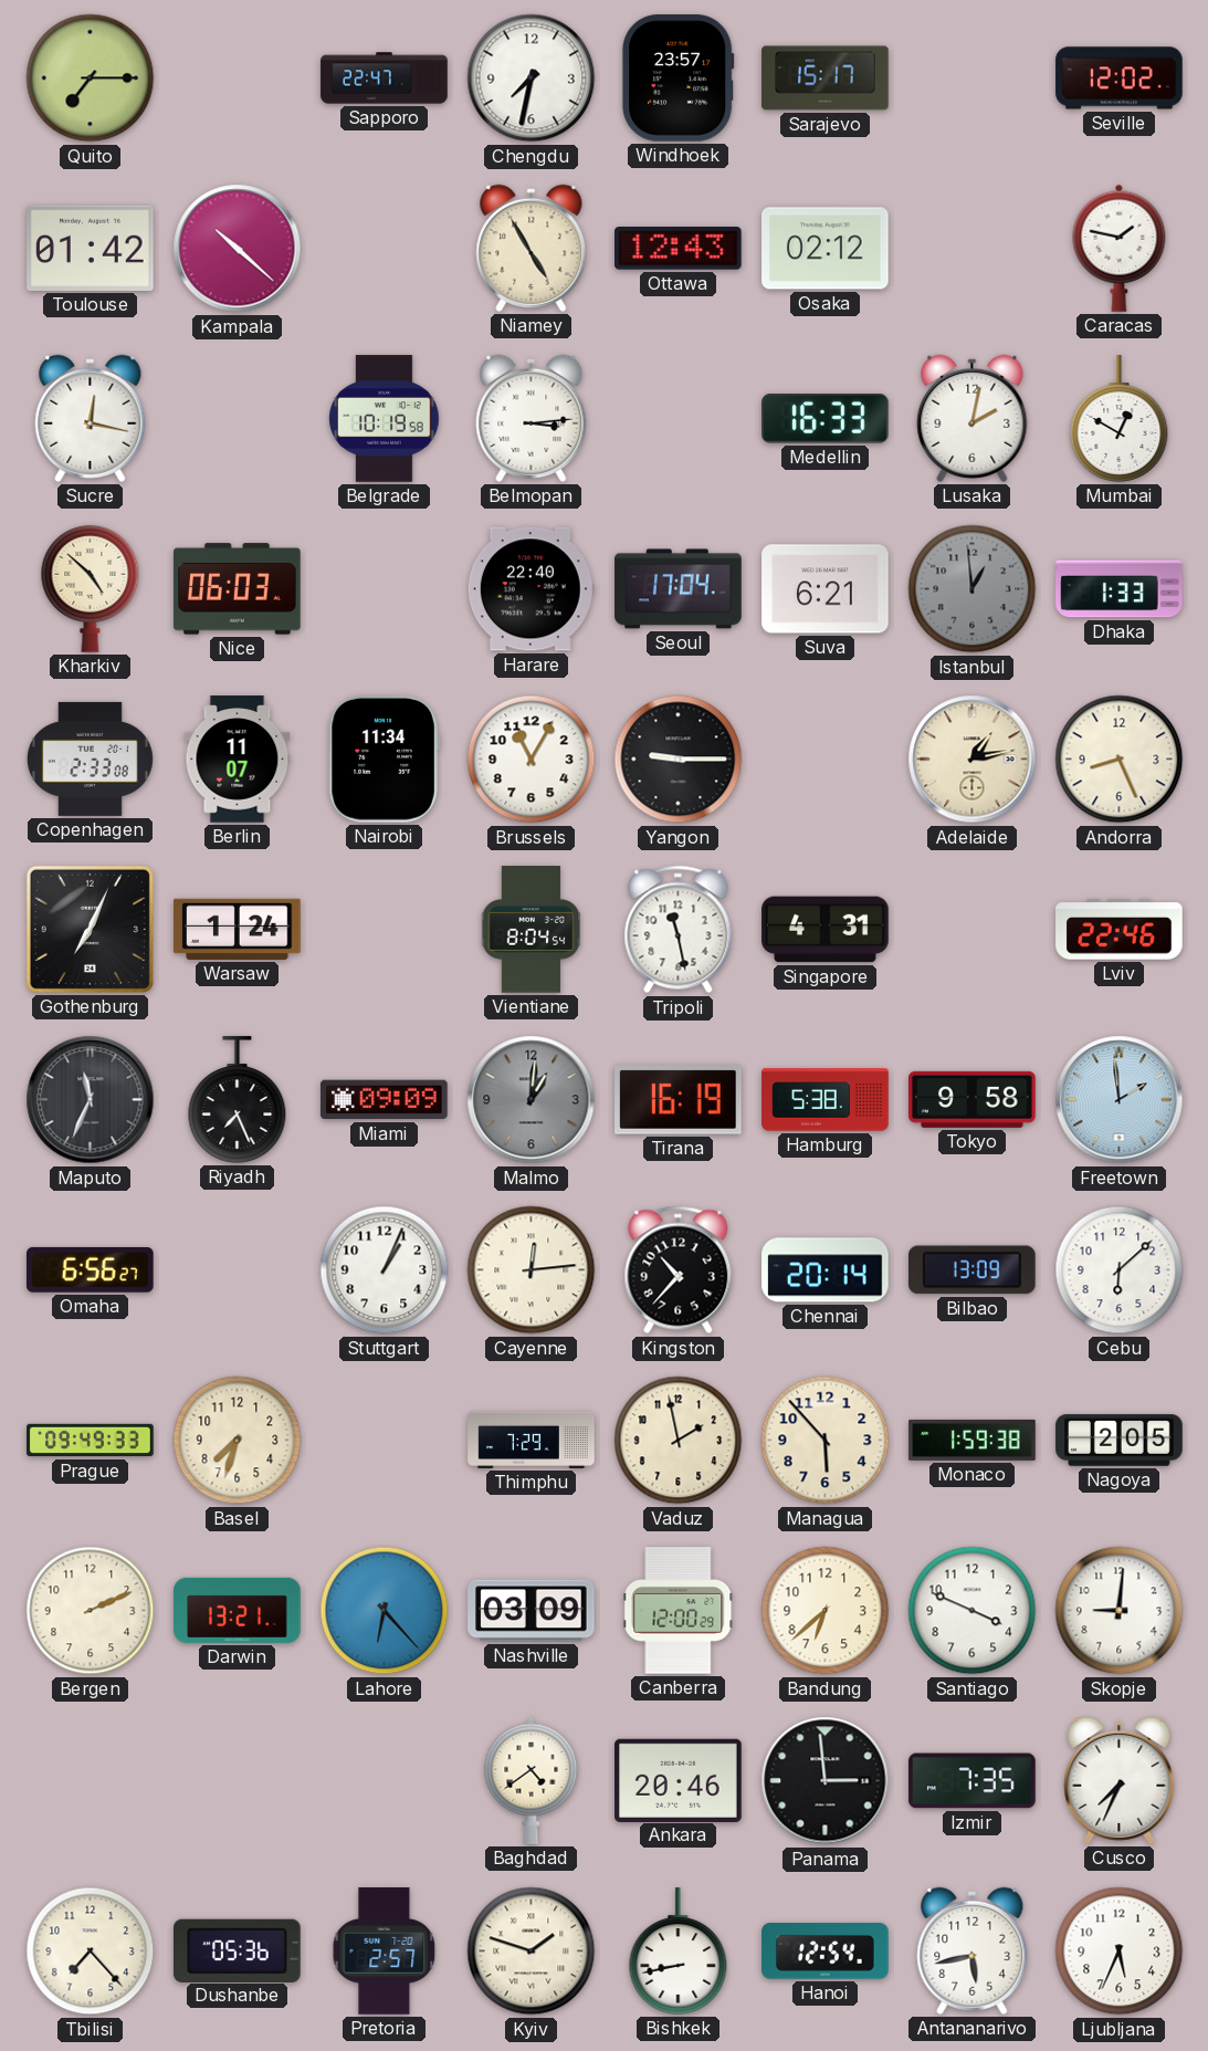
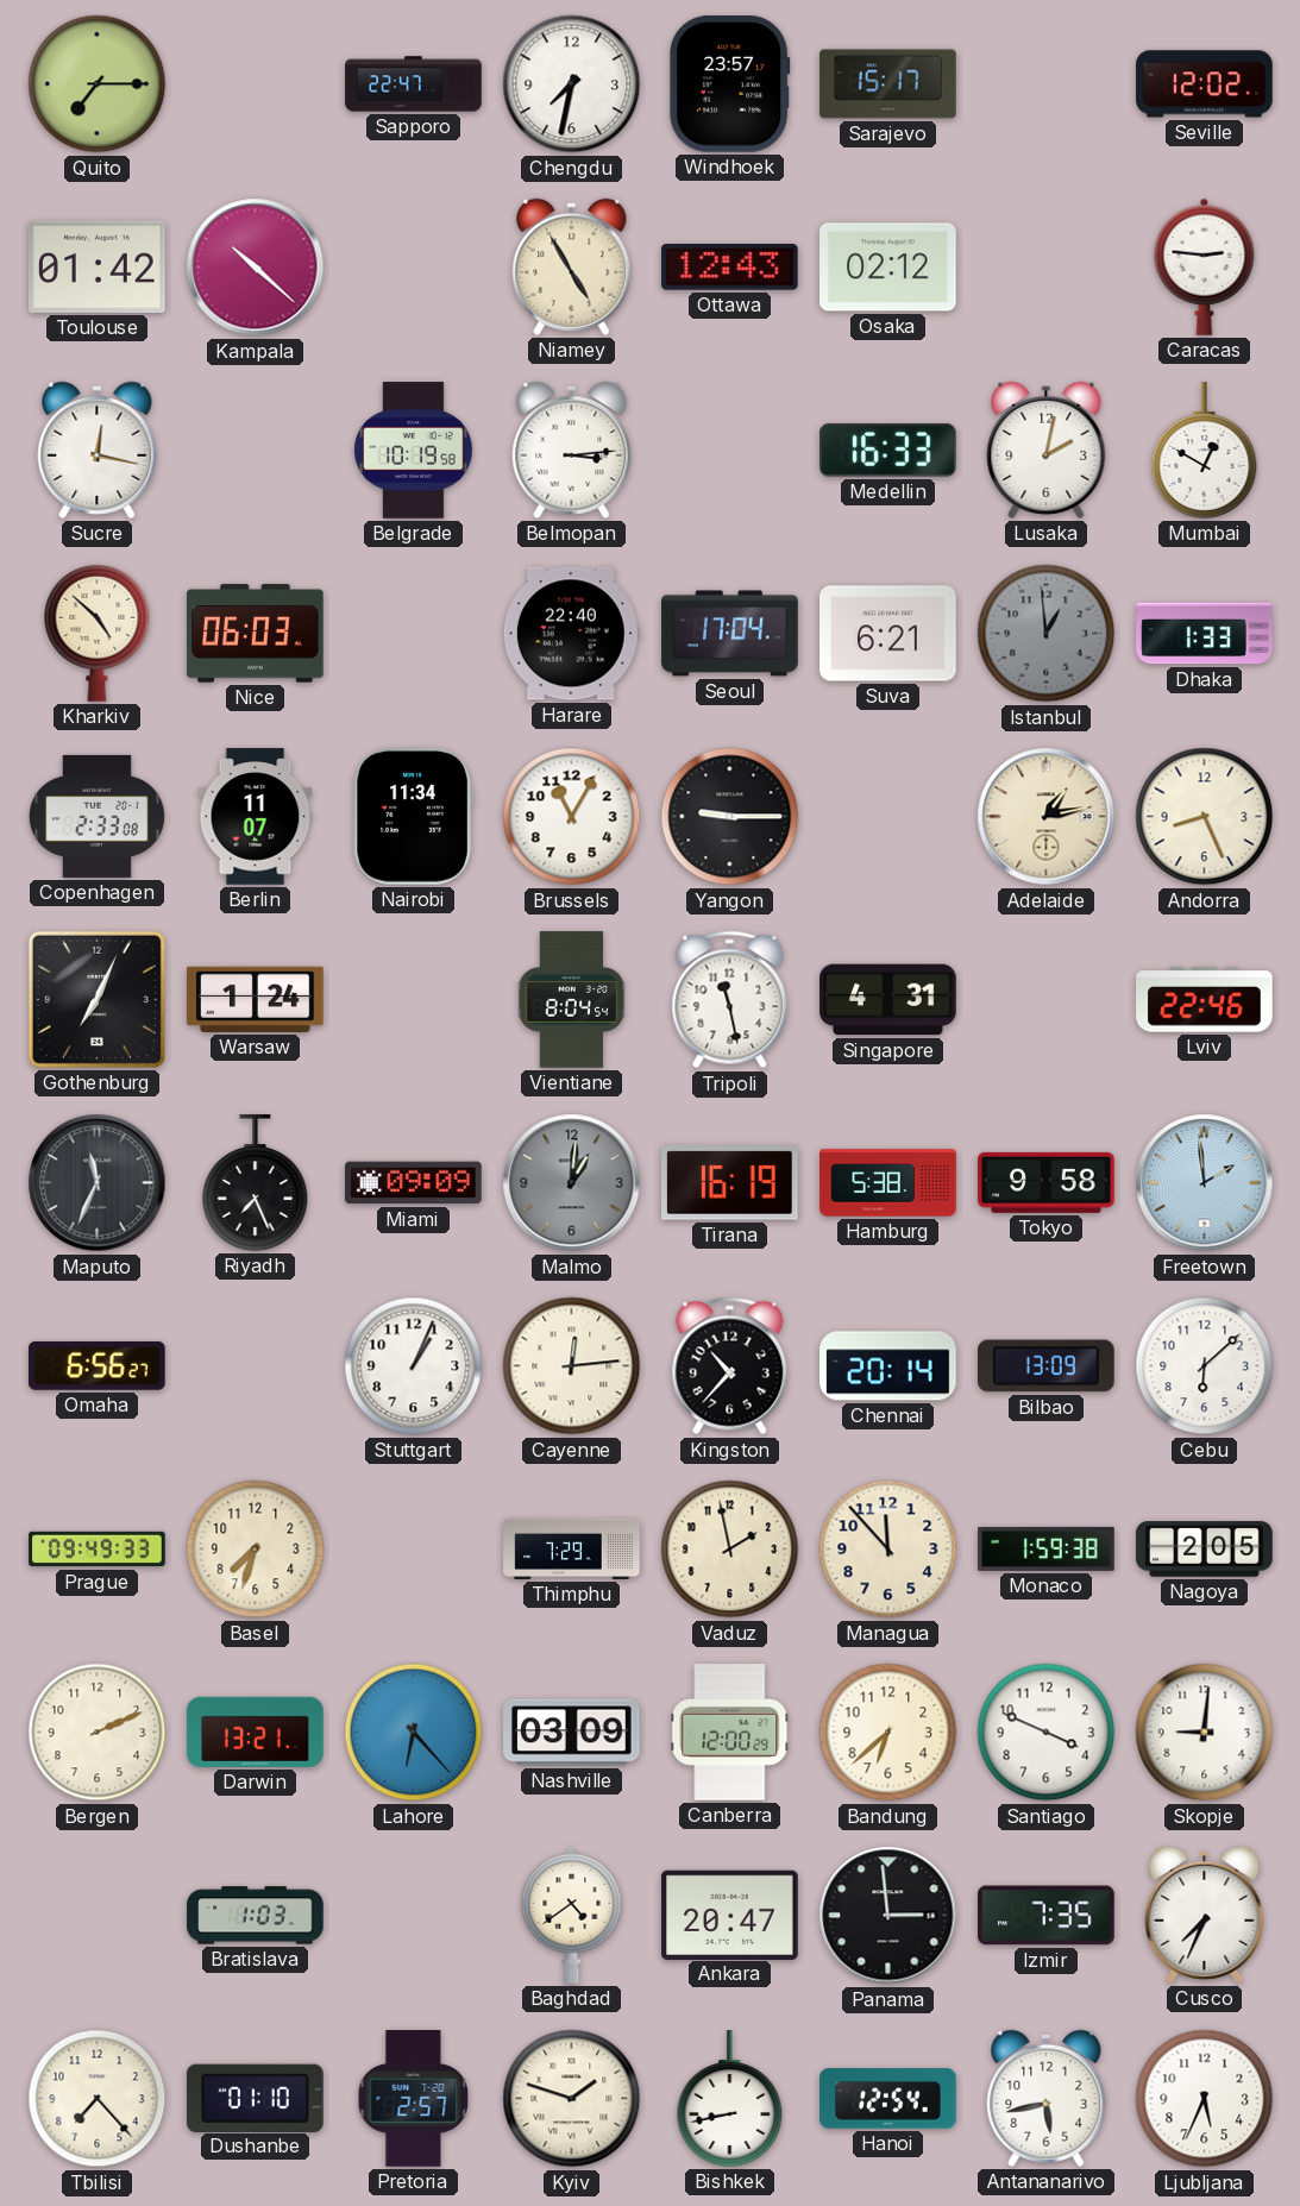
Caracas: 1:47 -> 2:46 (1205, 266)
Managua: 5:53 -> 11:53 (888, 1550)
Bratislava: none -> 1:03 (256, 1916)
Ankara: 20:46 -> 20:47 (730, 1915)
Dushanbe: 05:36 -> 01:10 (256, 2098)
